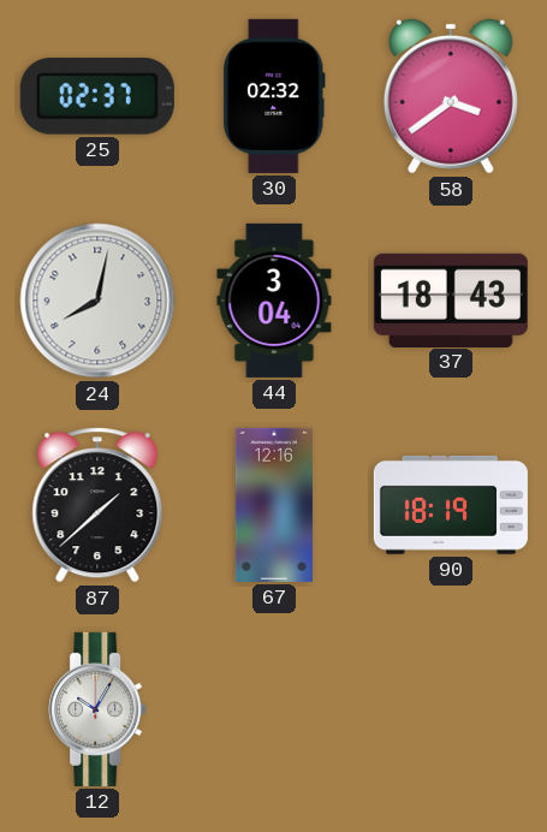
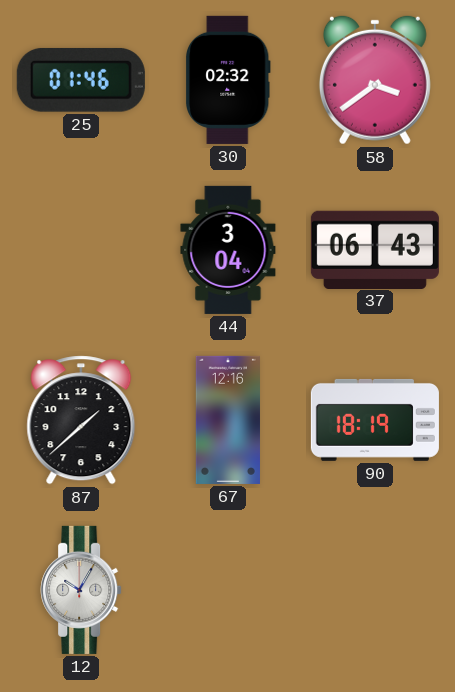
25: 02:37 -> 01:46 (81, 80)
24: 8:02 -> none (97, 301)
37: 18:43 -> 06:43 (375, 249)
